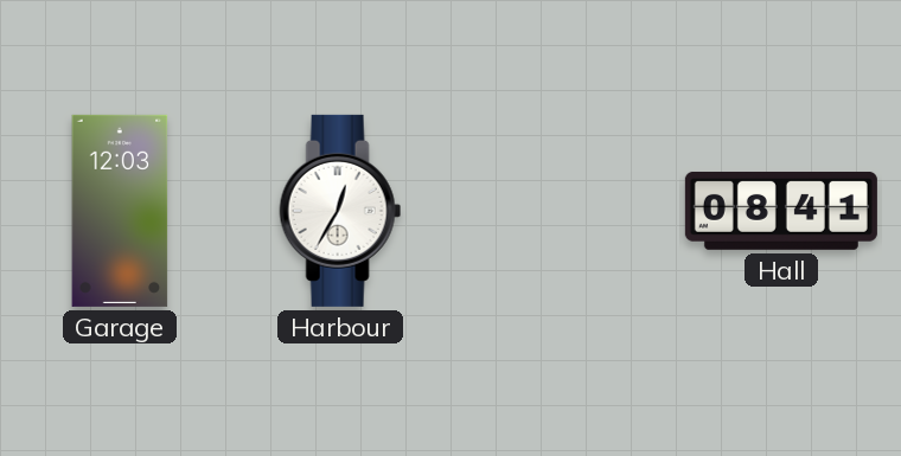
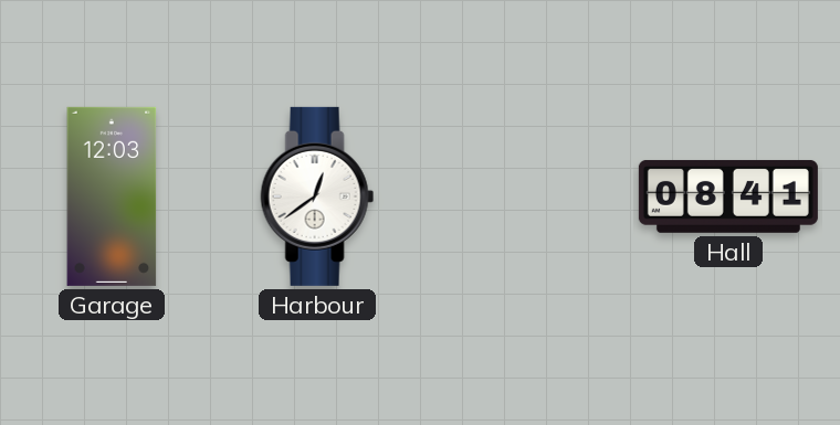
Harbour: 12:35 -> 12:39 (317, 196)
